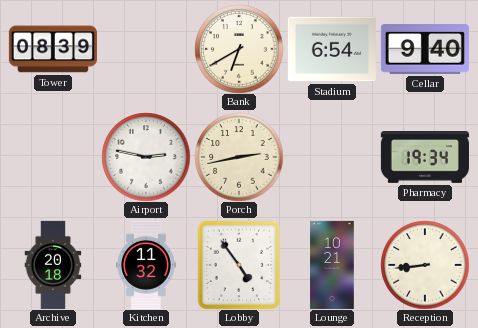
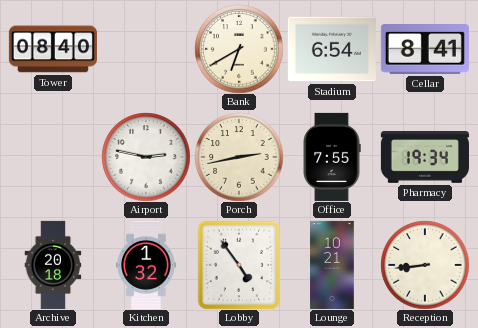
Tower: 08:39 -> 08:40 (53, 49)
Cellar: 9:40 -> 8:41 (425, 49)
Office: none -> 7:55 (332, 157)
Kitchen: 11:32 -> 1:32 (146, 265)
